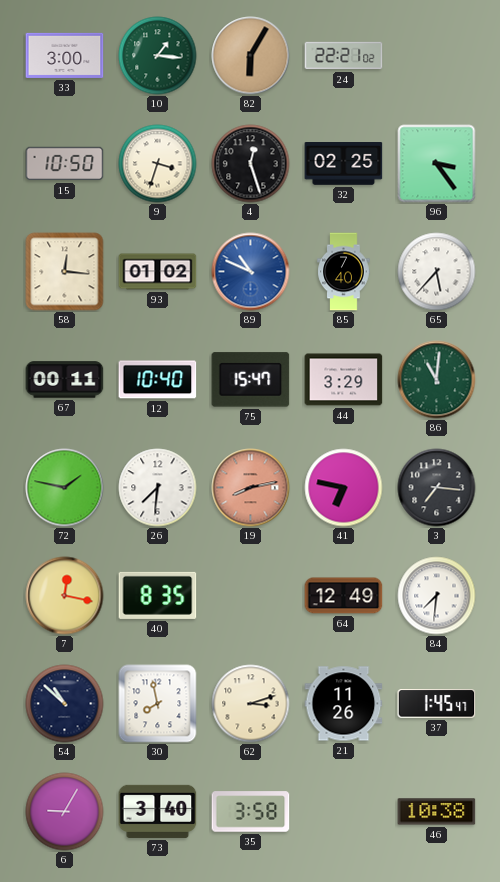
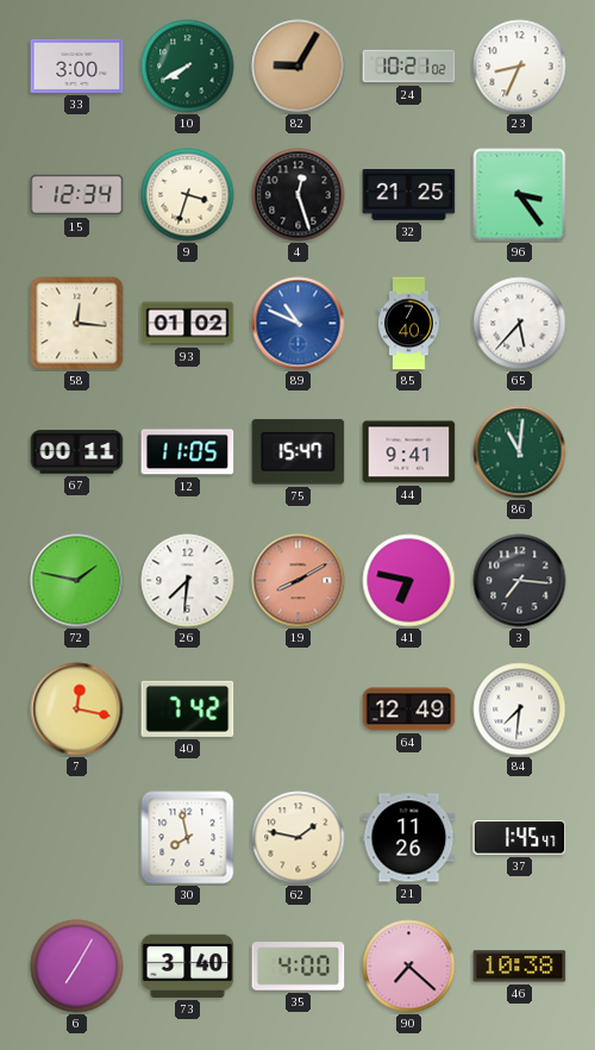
10: 1:16 -> 7:40 (188, 67)
82: 6:05 -> 9:05 (299, 67)
24: 22:21 -> 10:21 (409, 67)
23: none -> 8:34 (520, 67)
15: 10:50 -> 12:34 (77, 195)
32: 02:25 -> 21:25 (409, 195)
12: 10:40 -> 11:05 (188, 452)
44: 3:29 -> 9:41 (409, 452)
19: 8:13 -> 8:10 (299, 581)
40: 8:35 -> 7:42 (188, 708)
54: 10:52 -> none (65, 704)
62: 3:12 -> 1:47 (299, 838)
6: 9:05 -> 7:05 (77, 967)
35: 3:58 -> 4:00 (299, 967)
90: none -> 7:22 (409, 967)
